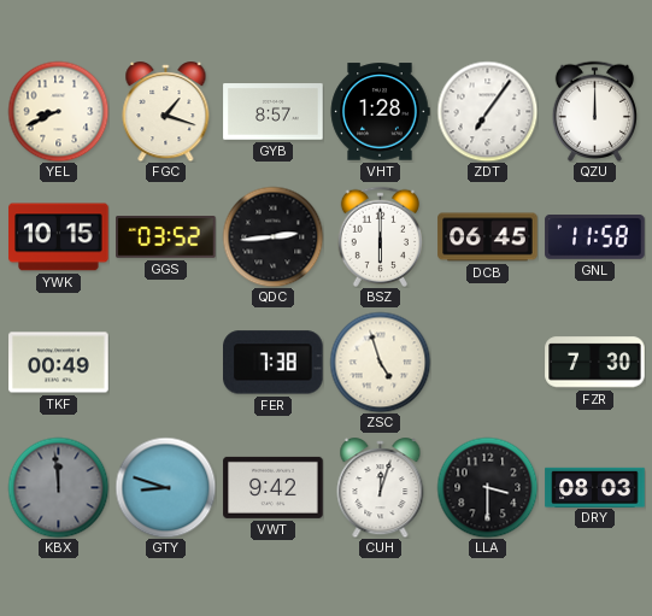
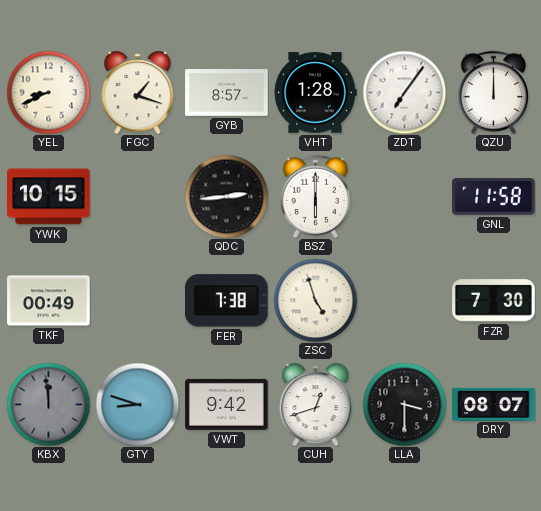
GGS: 03:52 -> none (166, 237)
DCB: 06:45 -> none (488, 237)
CUH: 12:03 -> 12:42 (316, 405)
DRY: 08:03 -> 08:07 (494, 404)
